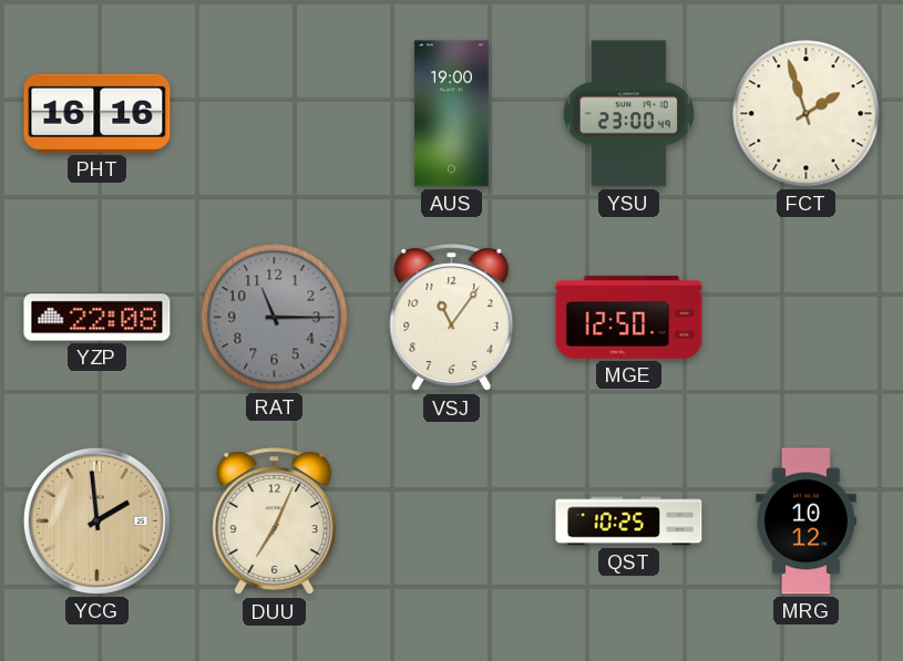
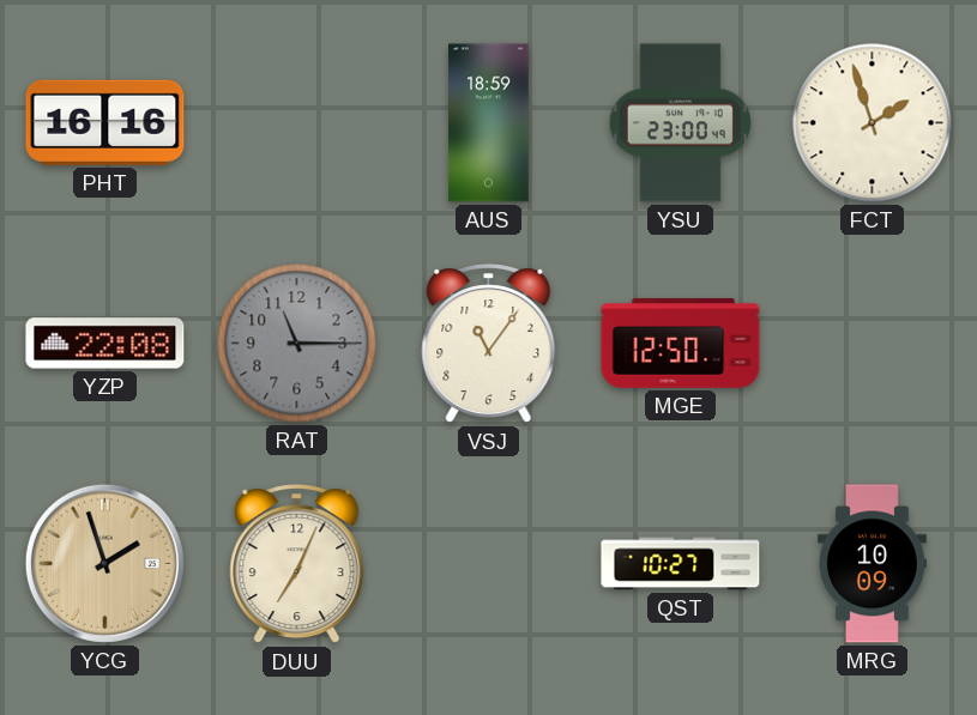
AUS: 19:00 -> 18:59 (489, 123)
YCG: 1:59 -> 1:57 (104, 563)
QST: 10:25 -> 10:27 (681, 564)
MRG: 10:12 -> 10:09 (873, 564)
